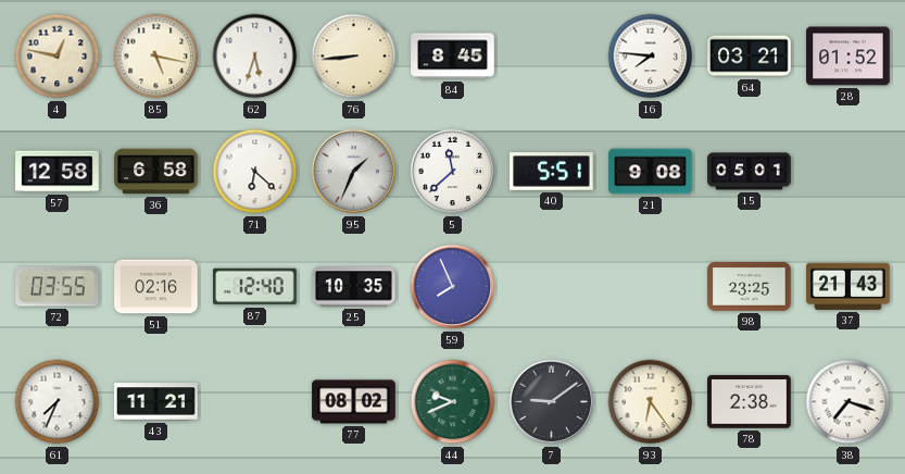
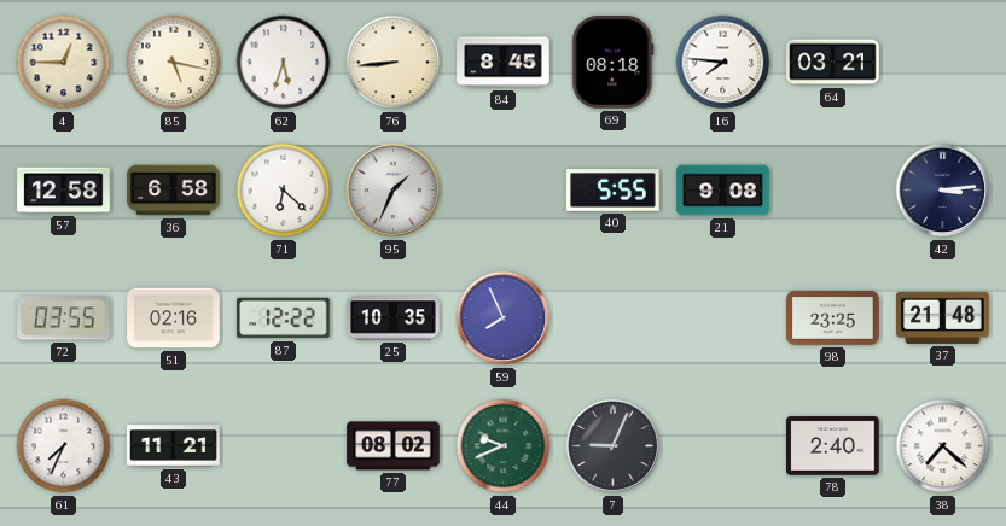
4: 12:47 -> 12:45 (64, 63)
69: none -> 08:18 (614, 63)
28: 01:52 -> none (849, 57)
5: 11:38 -> none (453, 172)
40: 5:51 -> 5:55 (614, 191)
15: 05:01 -> none (750, 172)
42: none -> 3:14 (943, 191)
87: 12:40 -> 12:22 (284, 318)
37: 21:43 -> 21:48 (943, 317)
7: 9:09 -> 9:04 (614, 446)
93: 6:24 -> none (651, 402)
78: 2:38 -> 2:40 (833, 446)
38: 7:18 -> 7:22 (943, 446)
